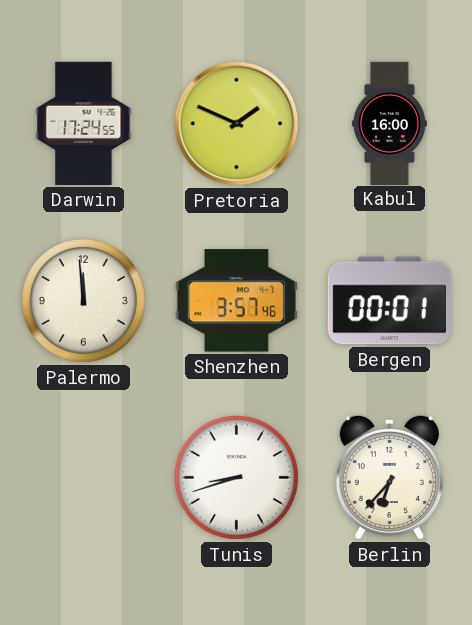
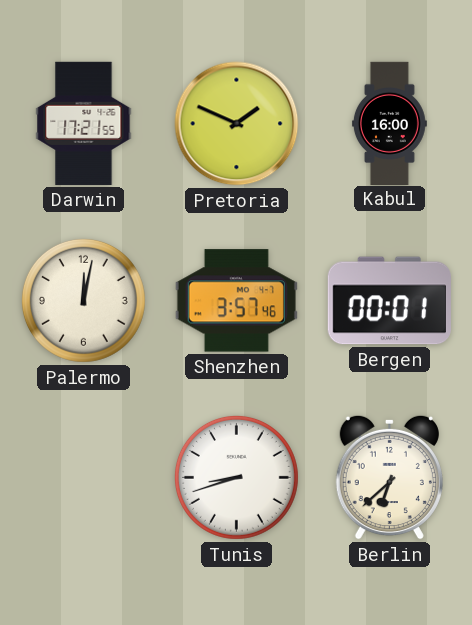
Darwin: 17:24 -> 17:21 (84, 123)
Palermo: 11:59 -> 12:02 (83, 300)
Berlin: 6:37 -> 6:38 (389, 477)
